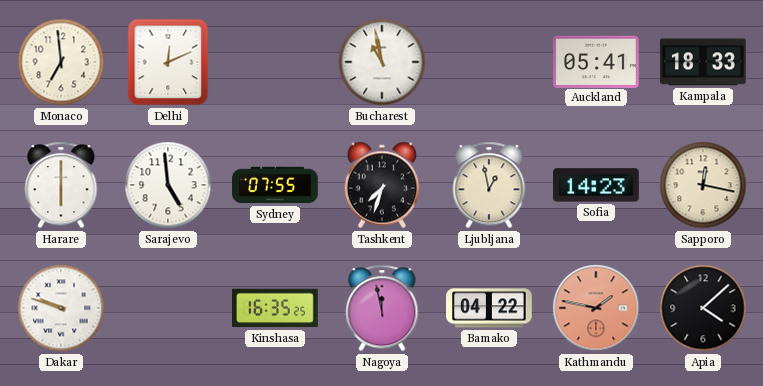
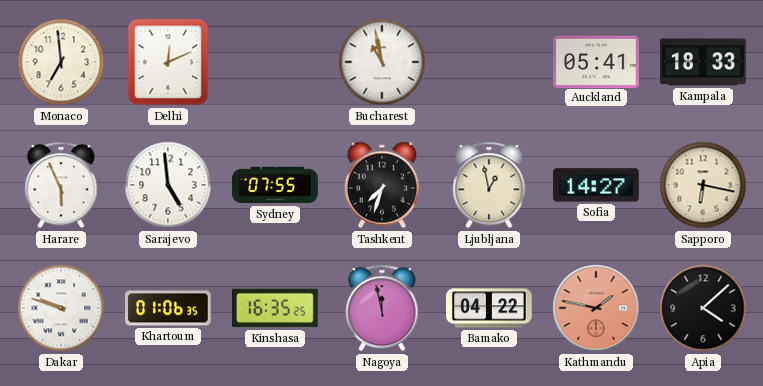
Harare: 6:00 -> 5:56 (61, 185)
Sofia: 14:23 -> 14:27 (596, 185)
Sapporo: 12:17 -> 6:17 (703, 185)
Khartoum: none -> 01:06 (168, 308)
